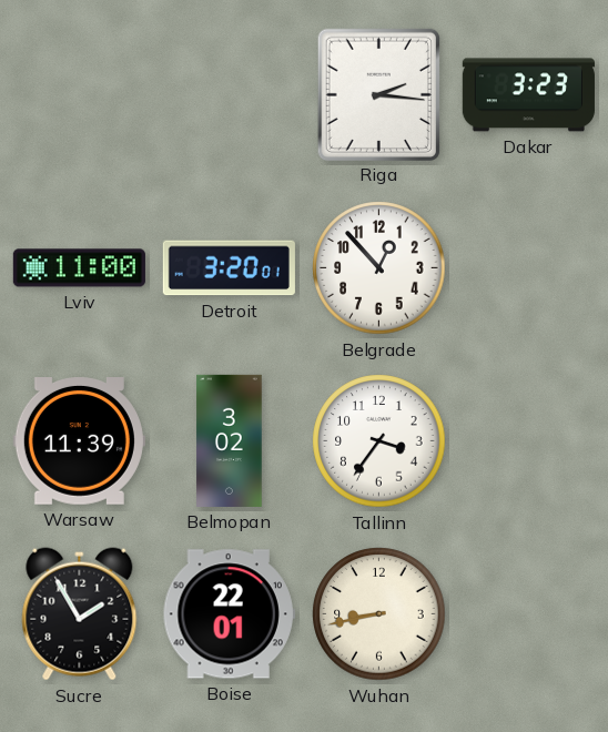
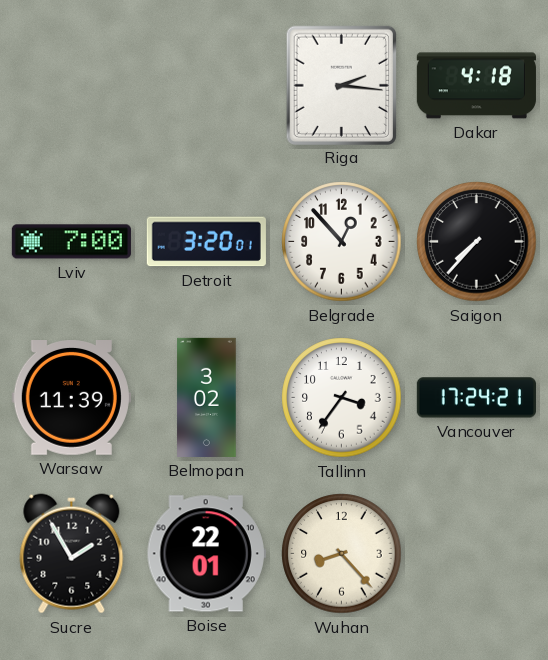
Dakar: 3:23 -> 4:18 (476, 86)
Lviv: 11:00 -> 7:00 (71, 242)
Saigon: none -> 7:37 (477, 242)
Vancouver: none -> 17:24 (476, 398)
Wuhan: 8:43 -> 8:23 (342, 554)
